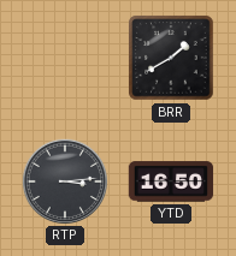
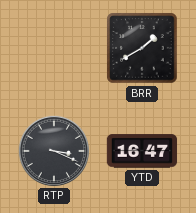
RTP: 3:14 -> 3:19 (53, 150)
YTD: 16:50 -> 16:47 (142, 151)
